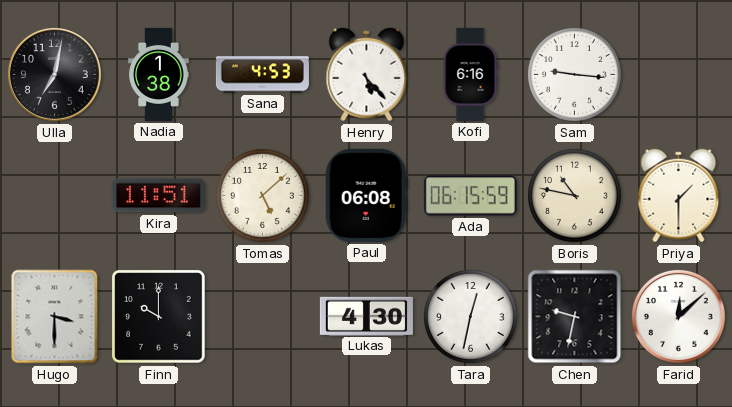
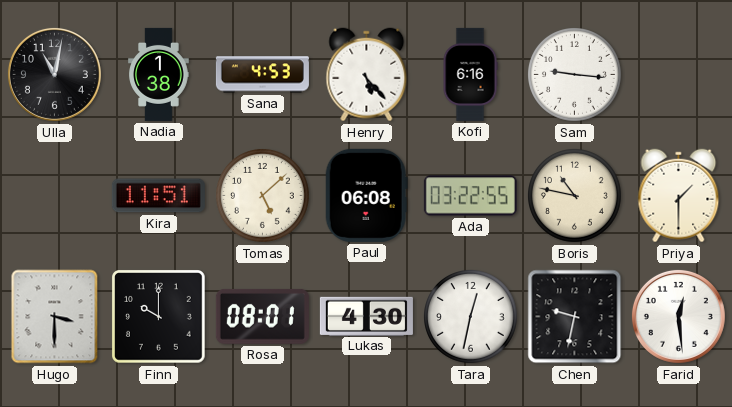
Ulla: 7:02 -> 11:02 (54, 74)
Ada: 06:15 -> 03:22 (470, 196)
Rosa: none -> 08:01 (262, 316)
Farid: 12:08 -> 12:29 (678, 316)
